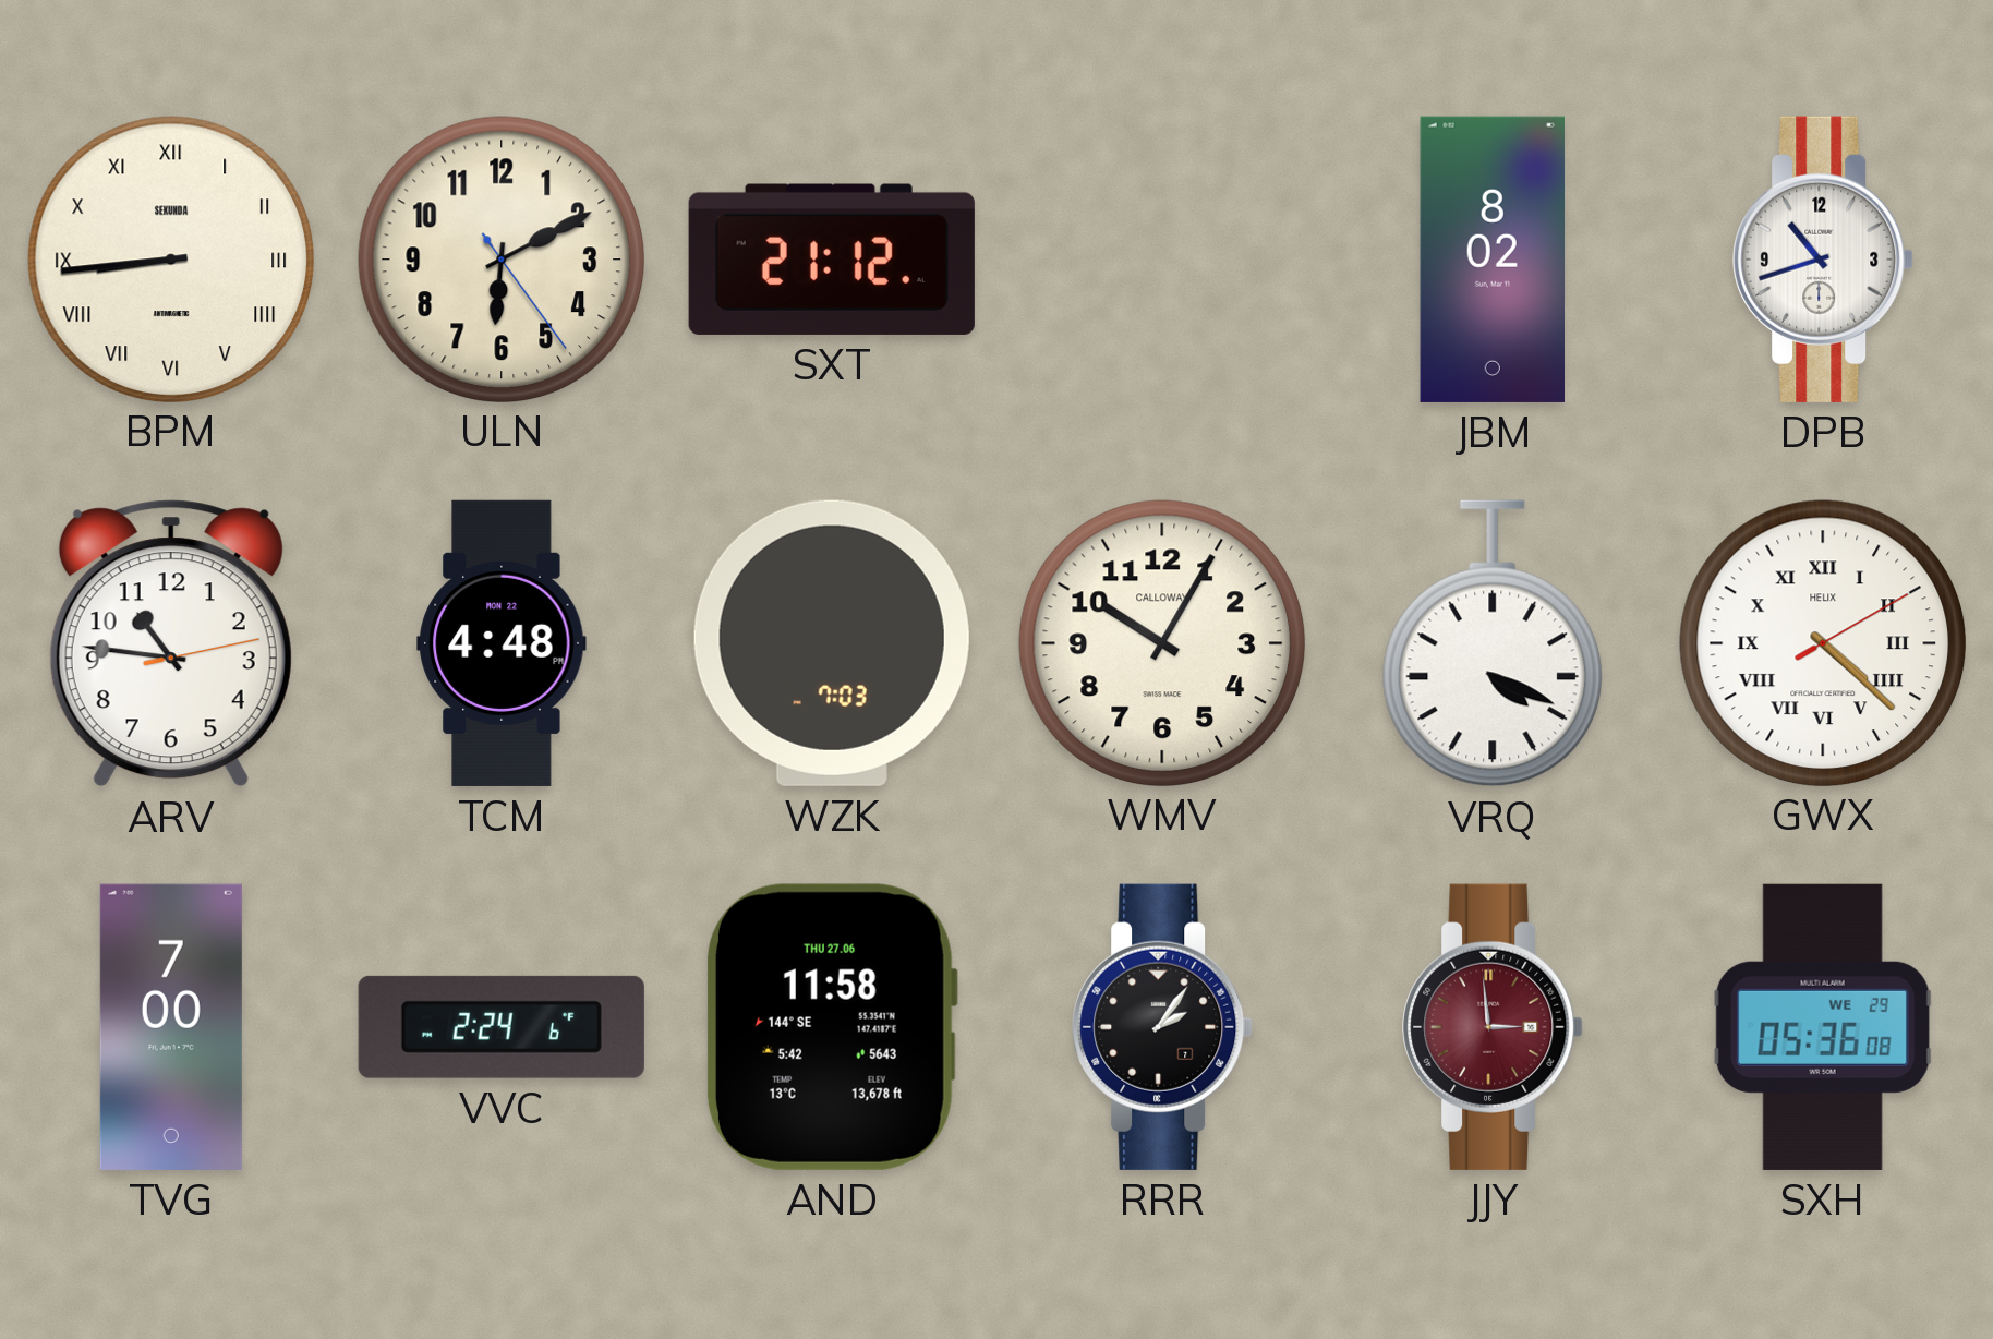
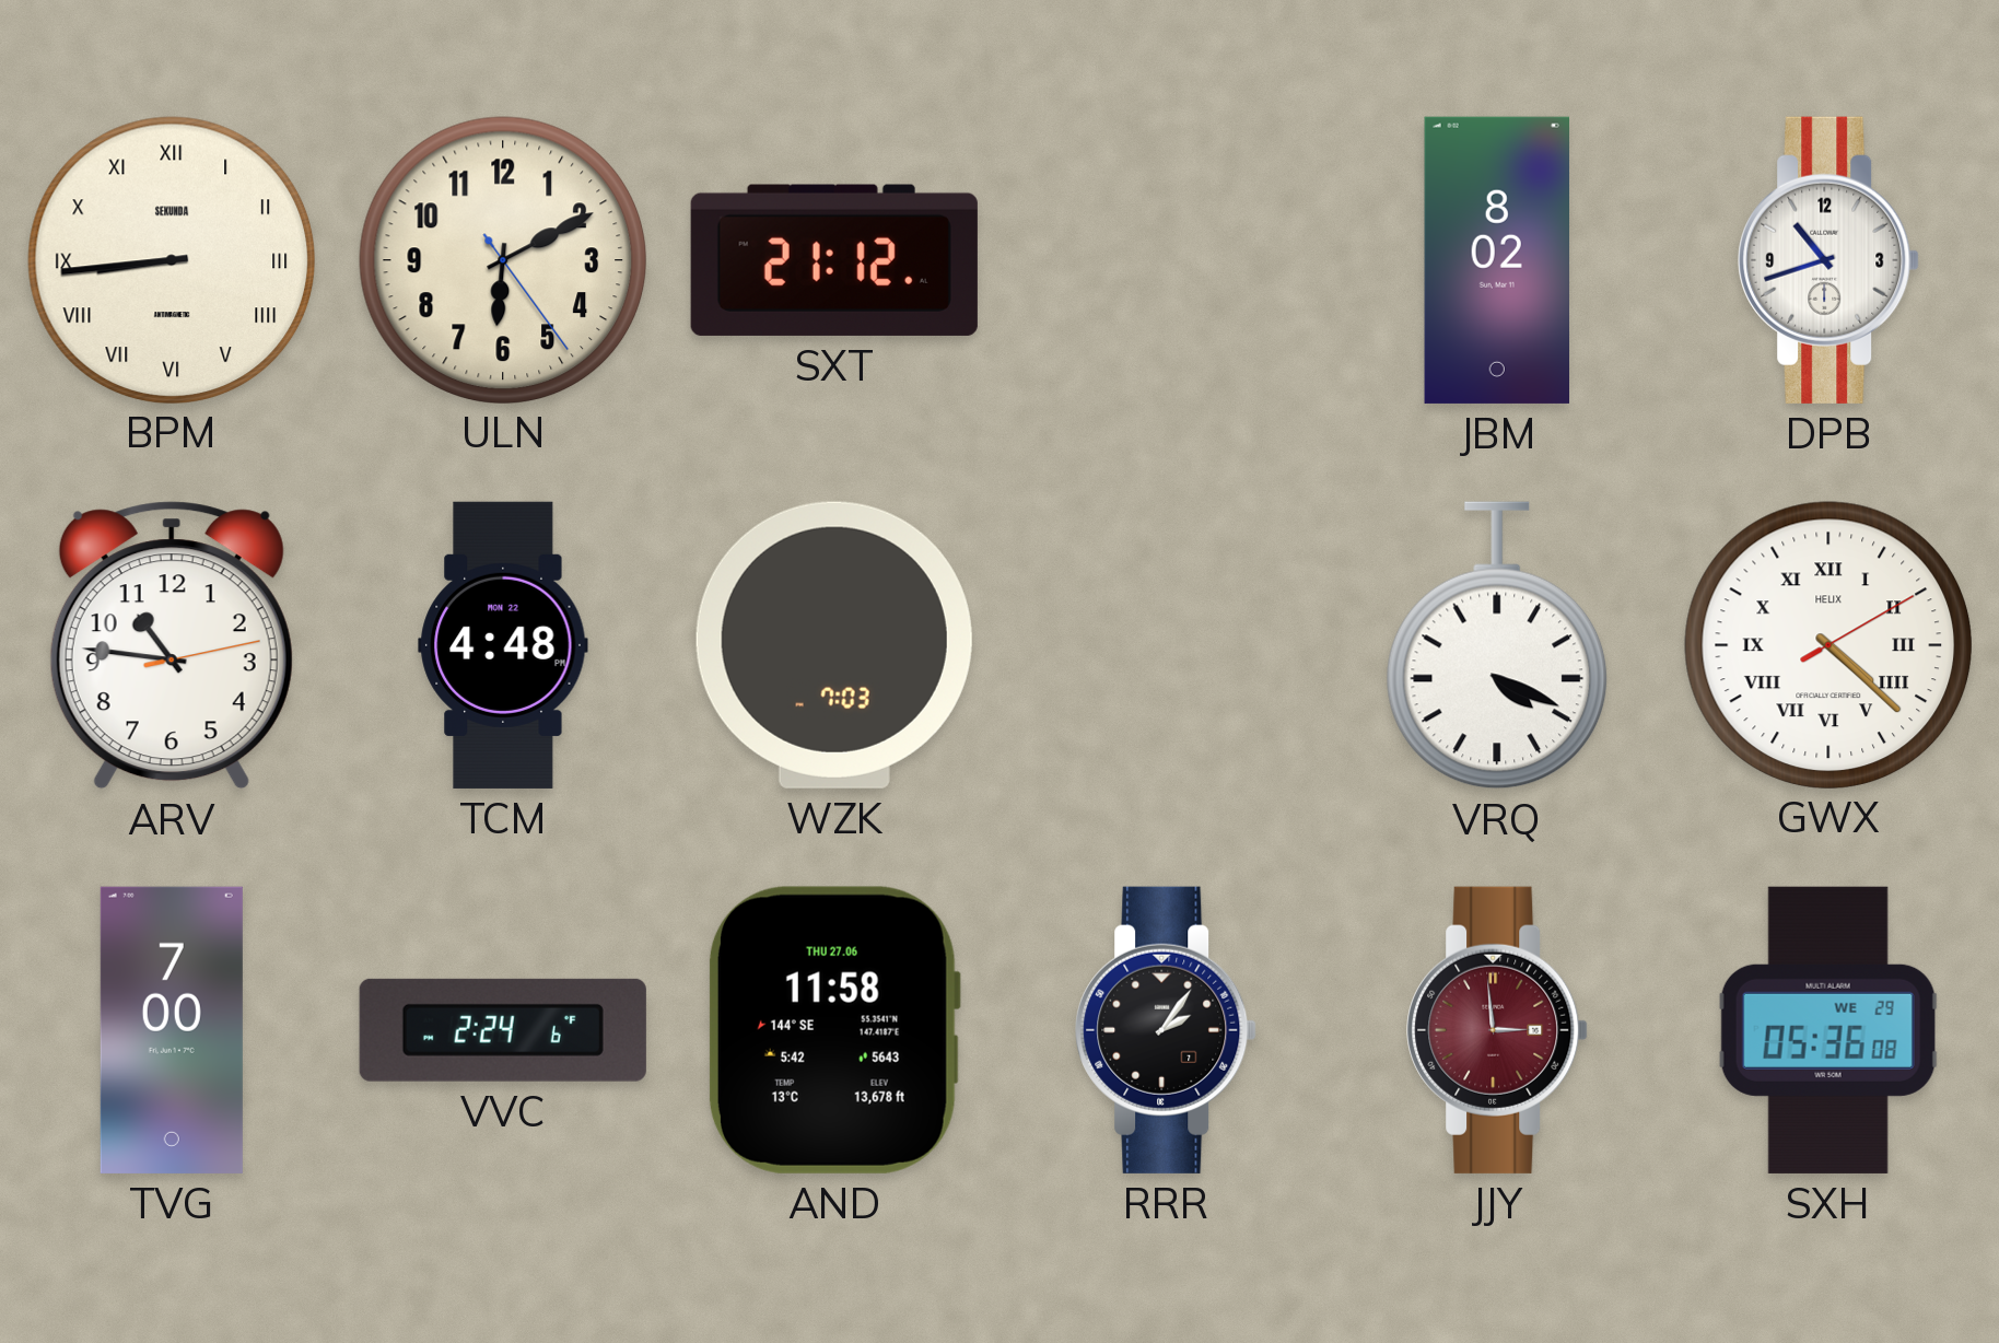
WMV: 10:05 -> none (1161, 642)
